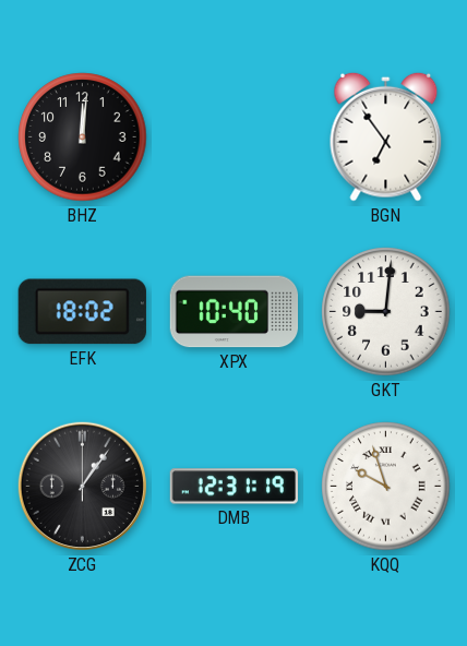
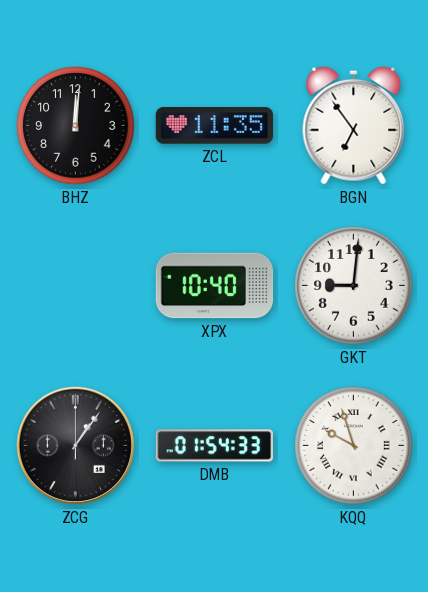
ZCL: none -> 11:35 (214, 126)
EFK: 18:02 -> none (82, 312)
DMB: 12:31 -> 01:54 (215, 446)
